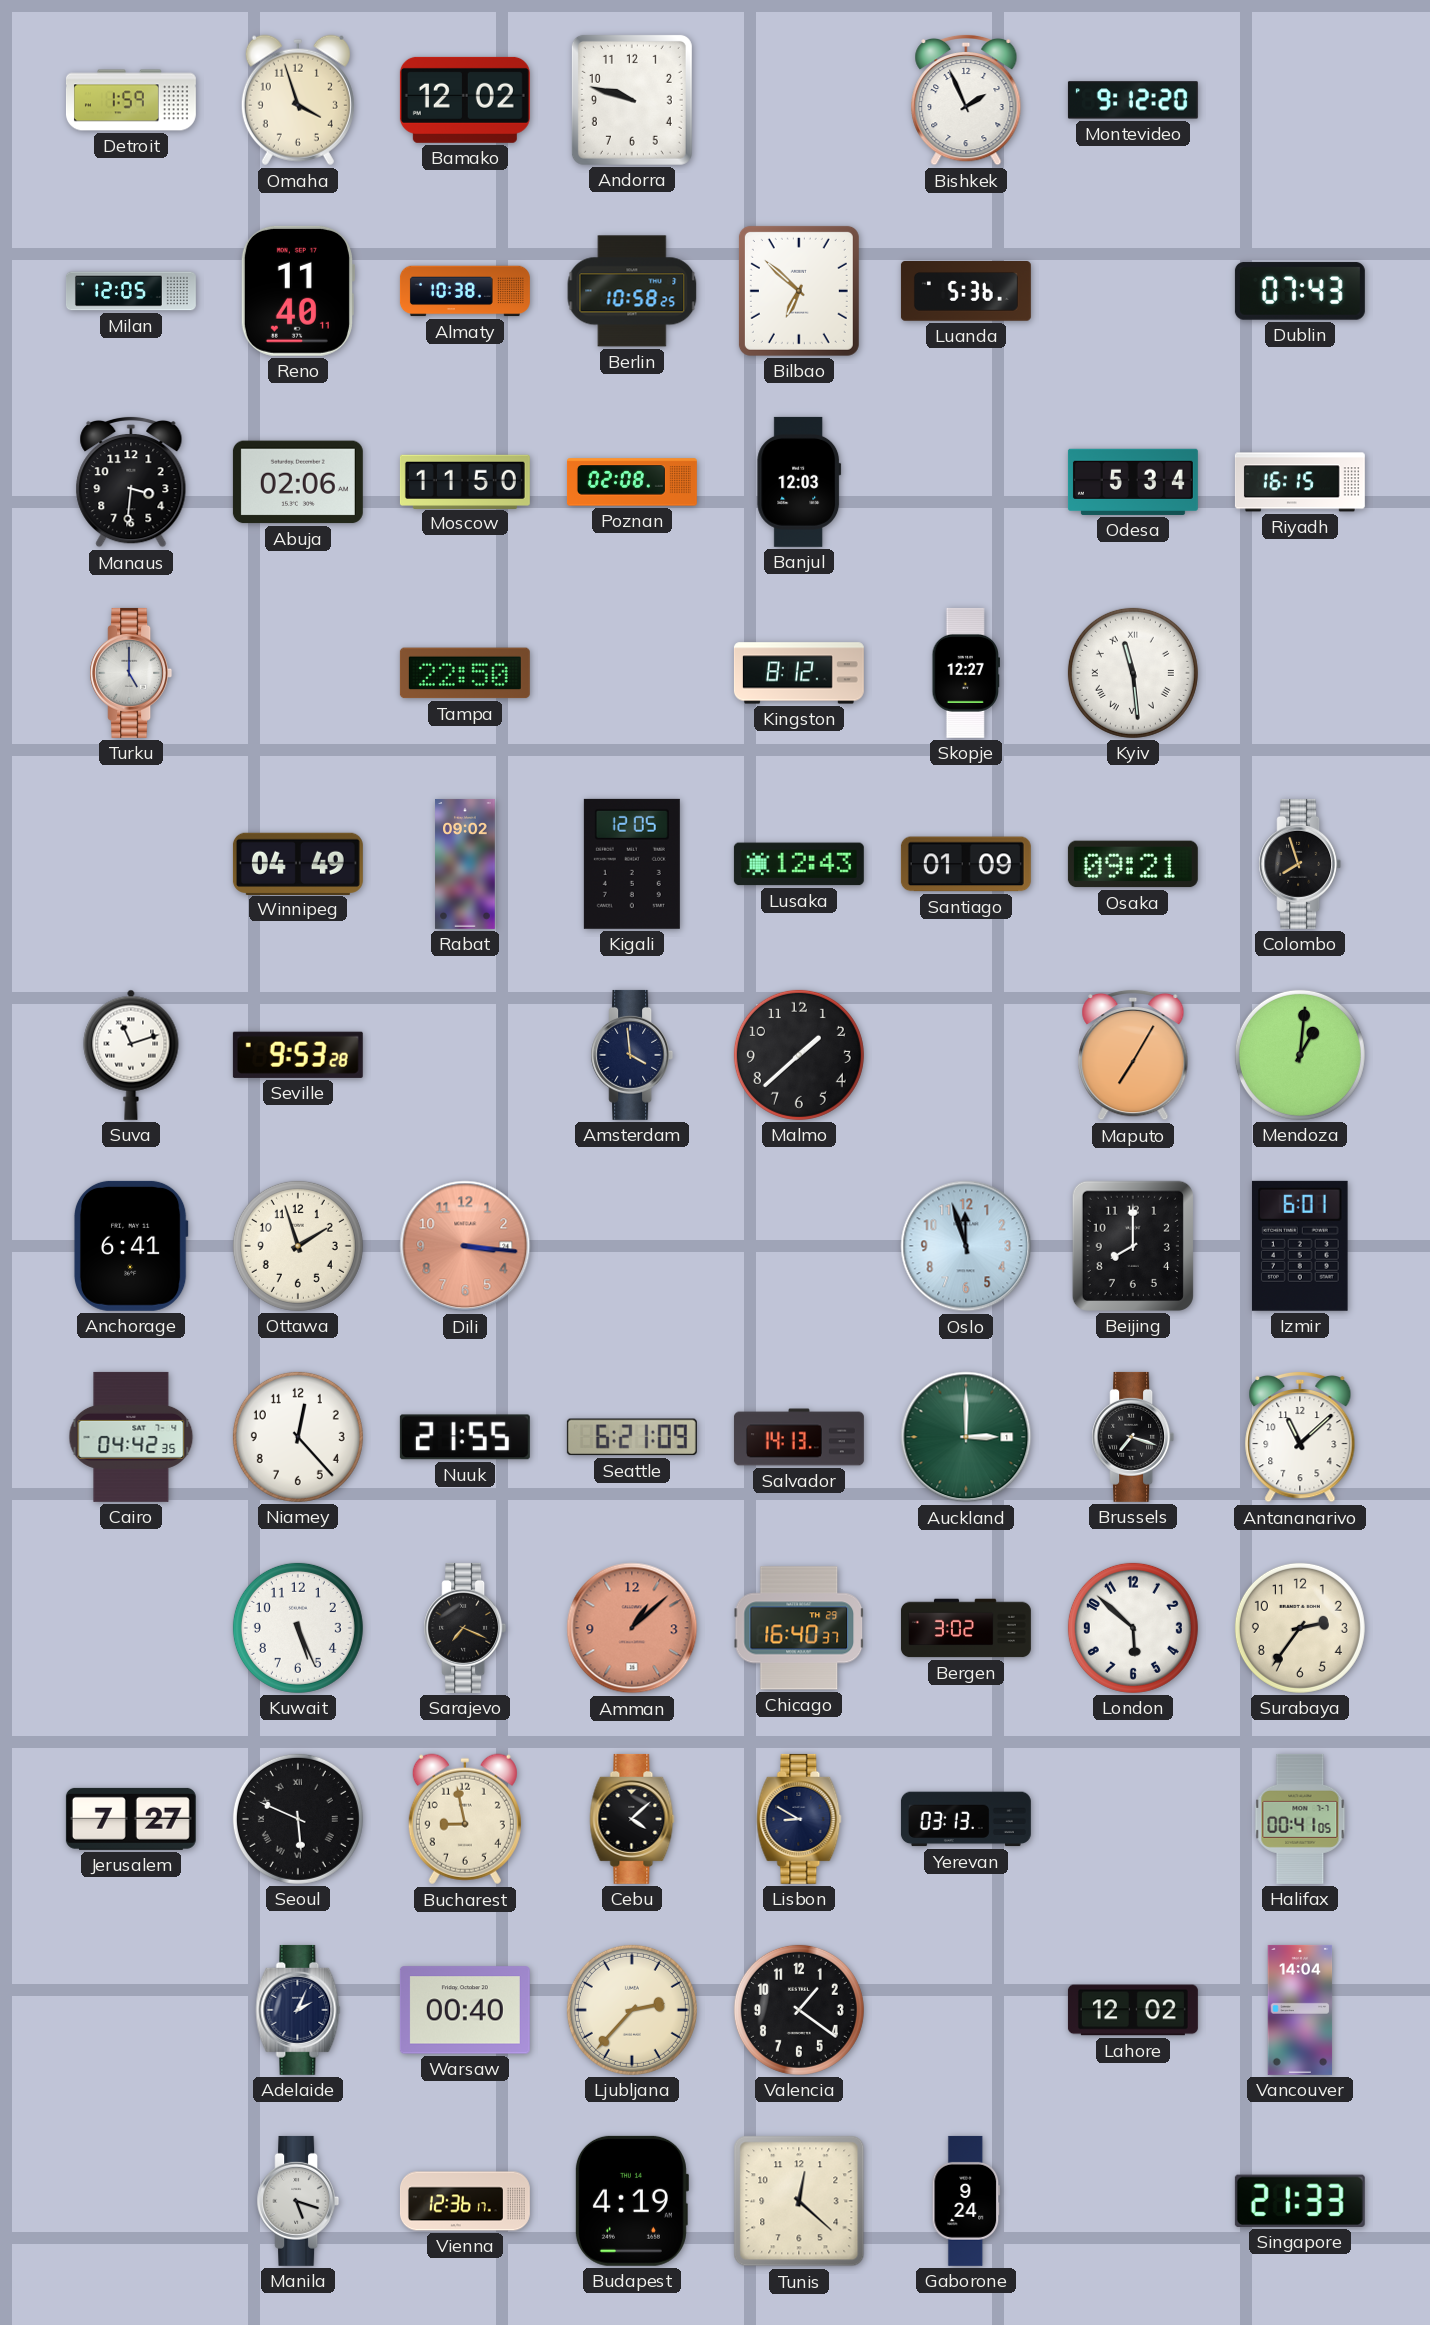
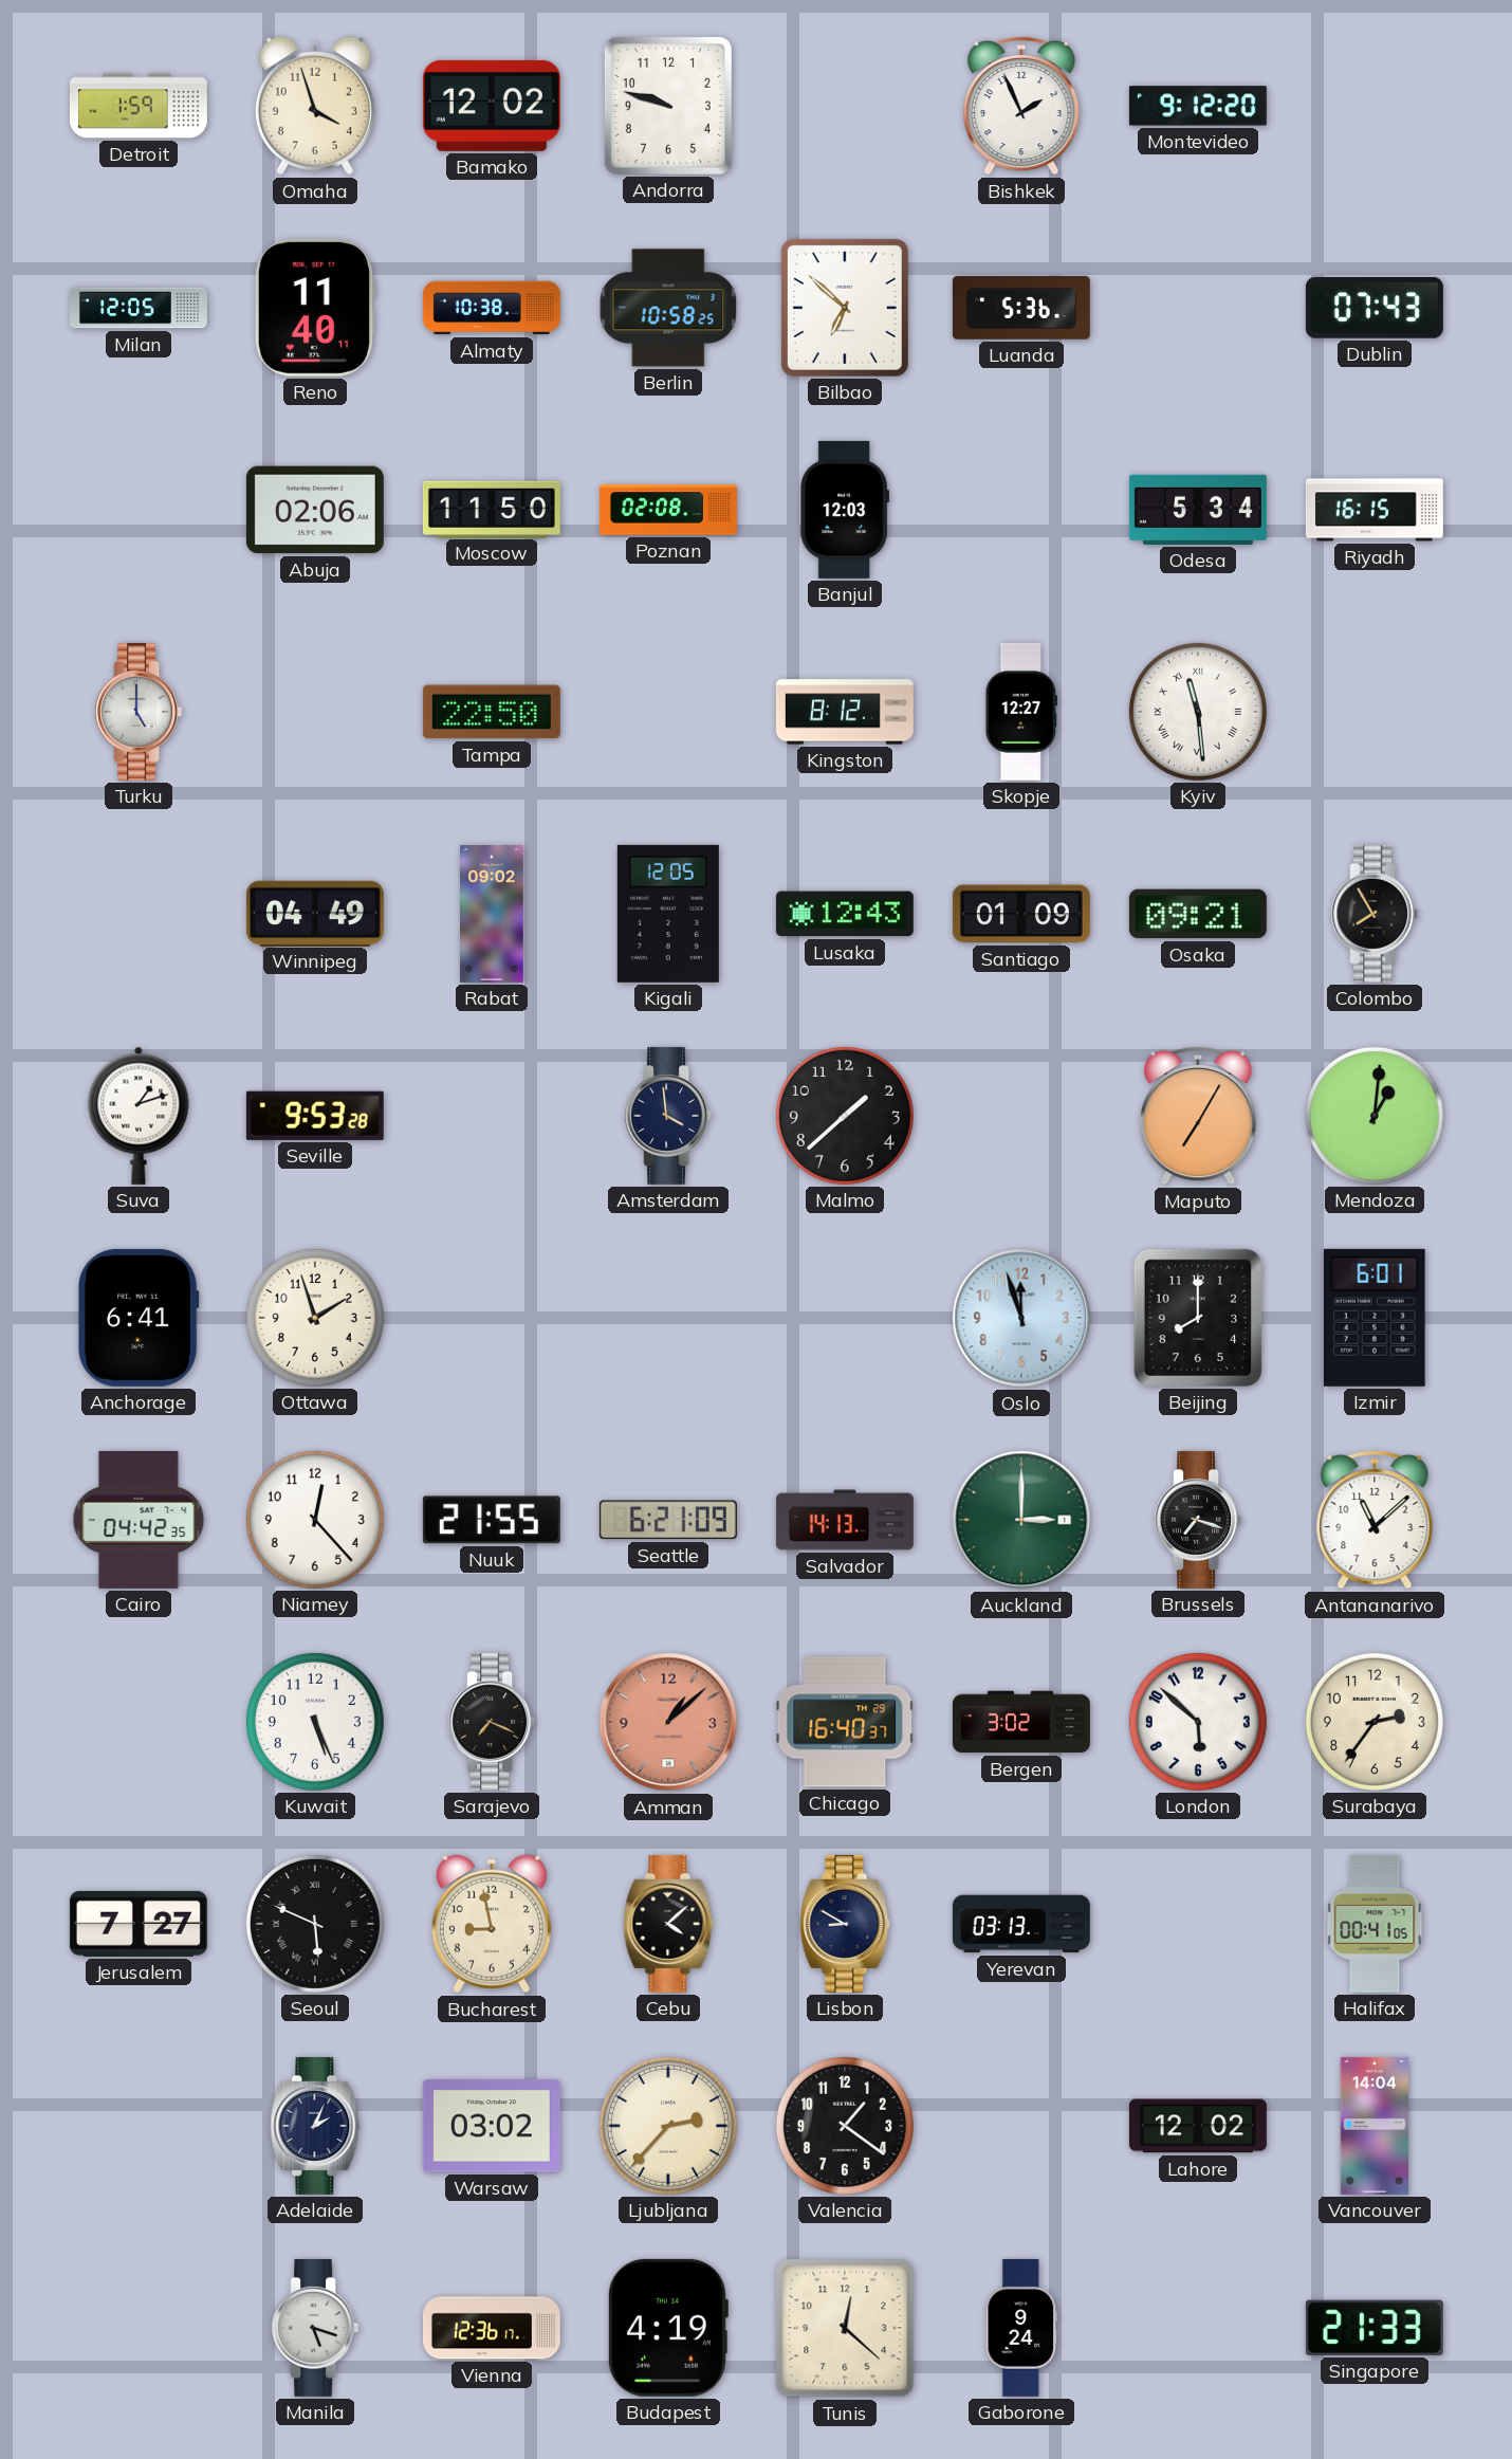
Manaus: 3:31 -> none (131, 482)
Colombo: 7:57 -> 7:55 (1375, 914)
Suva: 11:12 -> 1:12 (139, 1116)
Dili: 3:16 -> none (465, 1246)
Warsaw: 00:40 -> 03:02 (492, 2126)
